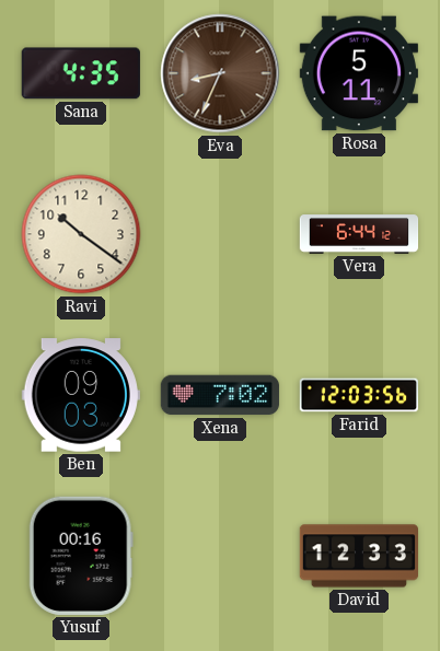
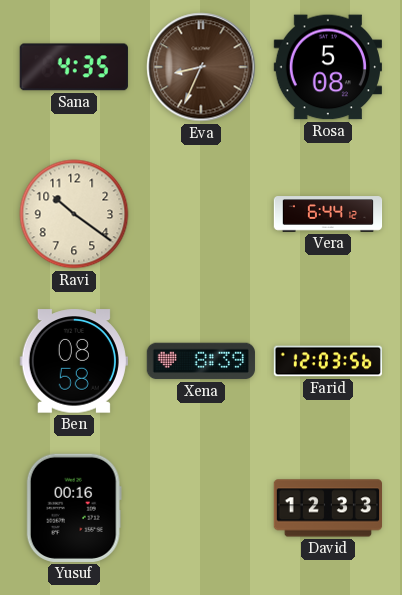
Rosa: 5:11 -> 5:08 (327, 67)
Ben: 09:03 -> 08:58 (74, 361)
Xena: 7:02 -> 8:39 (201, 361)
